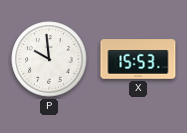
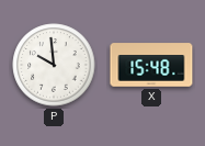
X: 15:53 -> 15:48 (151, 65)
